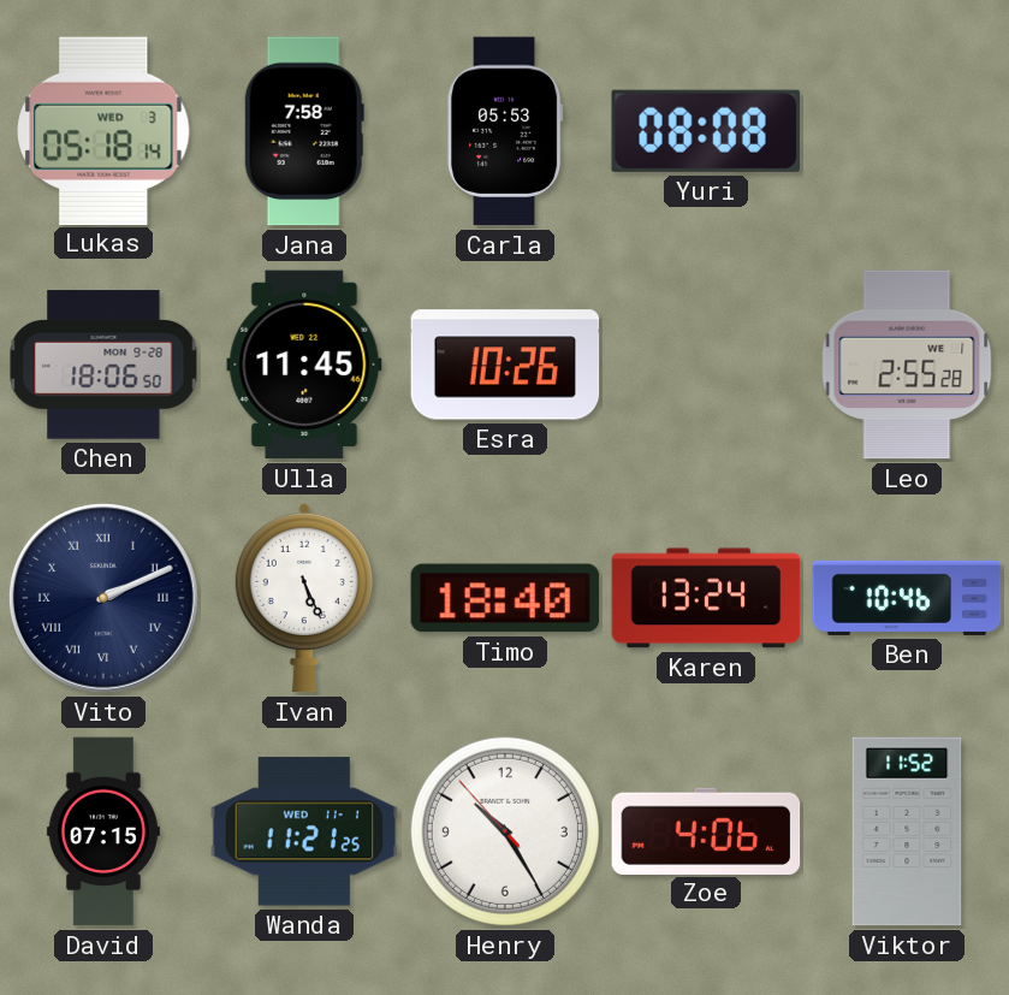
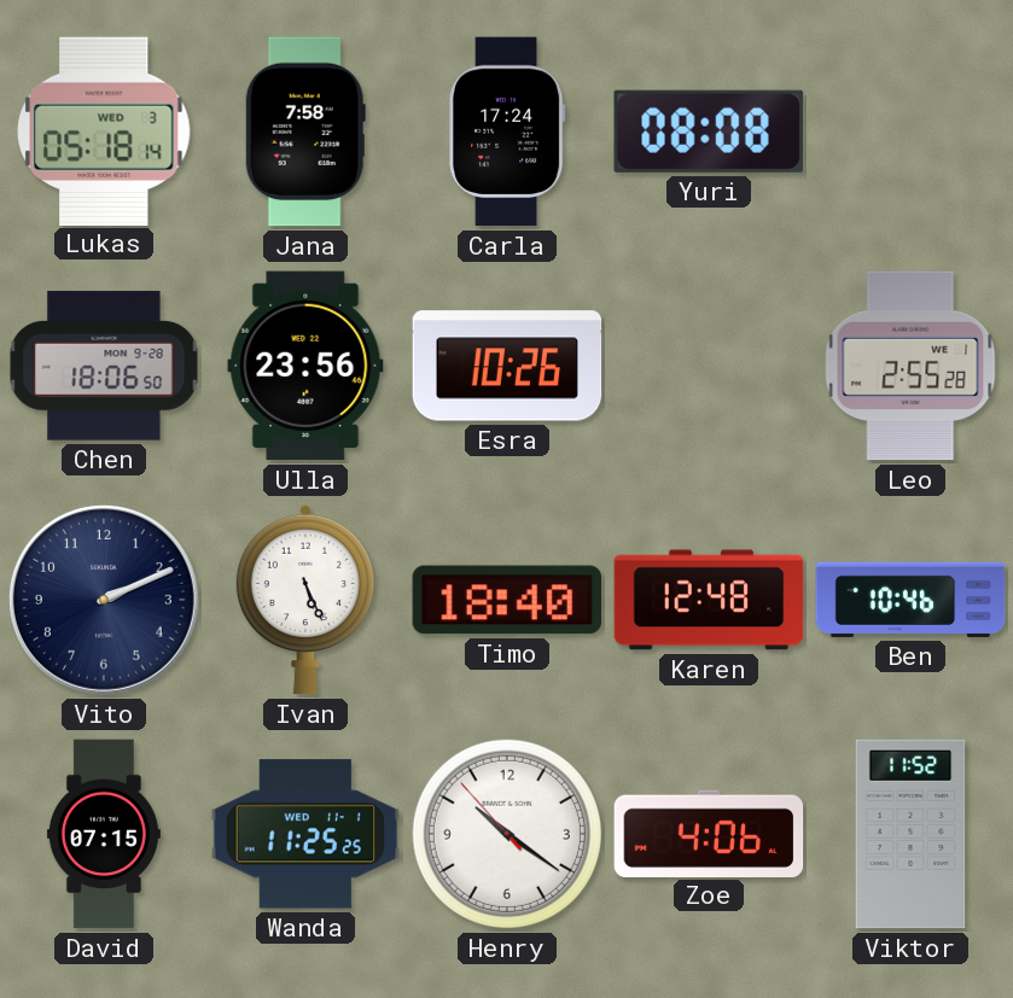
Carla: 05:53 -> 17:24 (508, 132)
Ulla: 11:45 -> 23:56 (305, 366)
Vito numerals: Roman -> Arabic (104, 600)
Karen: 13:24 -> 12:48 (709, 600)
Wanda: 11:21 -> 11:25 (305, 834)
Henry: 10:24 -> 10:20 (507, 834)
